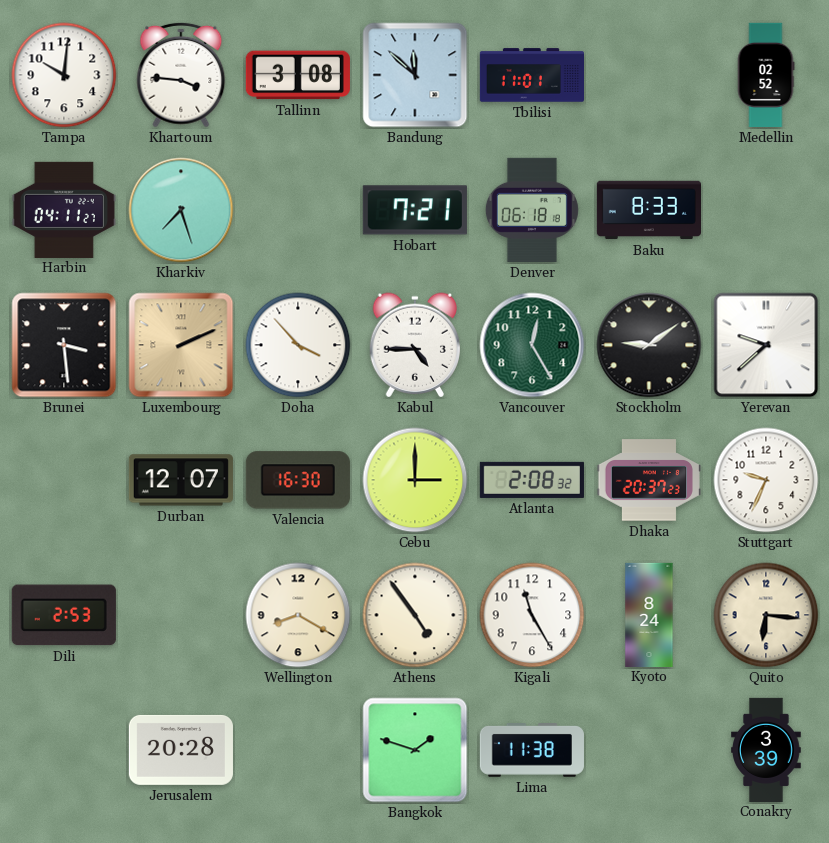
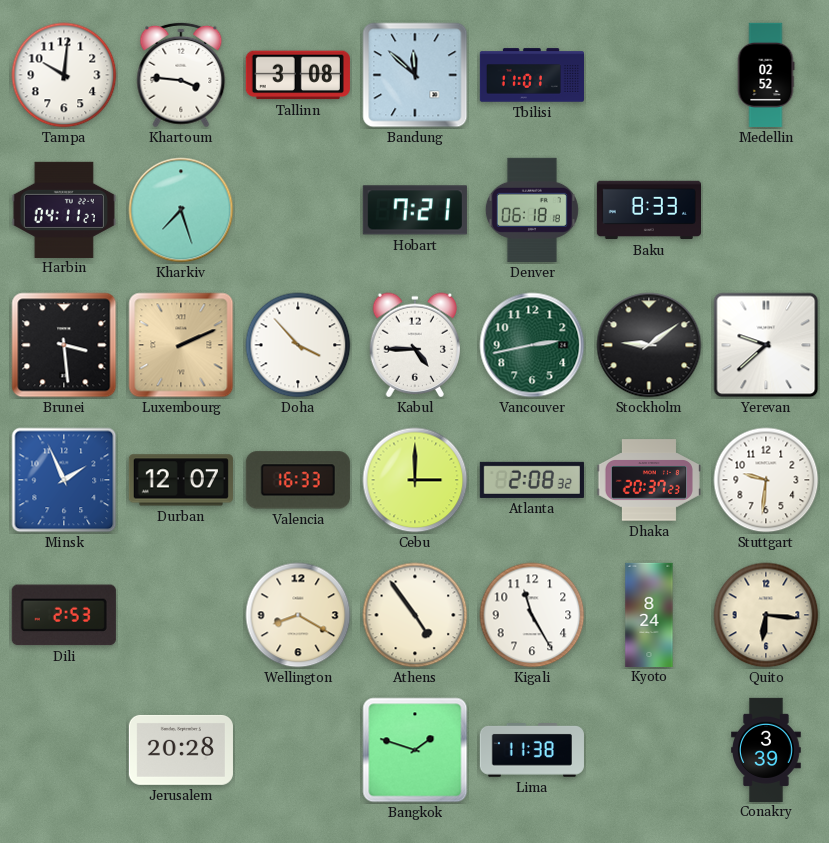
Vancouver: 12:25 -> 2:43 (532, 345)
Minsk: none -> 1:56 (64, 480)
Valencia: 16:30 -> 16:33 (298, 480)
Stuttgart: 9:34 -> 9:31 (766, 480)
